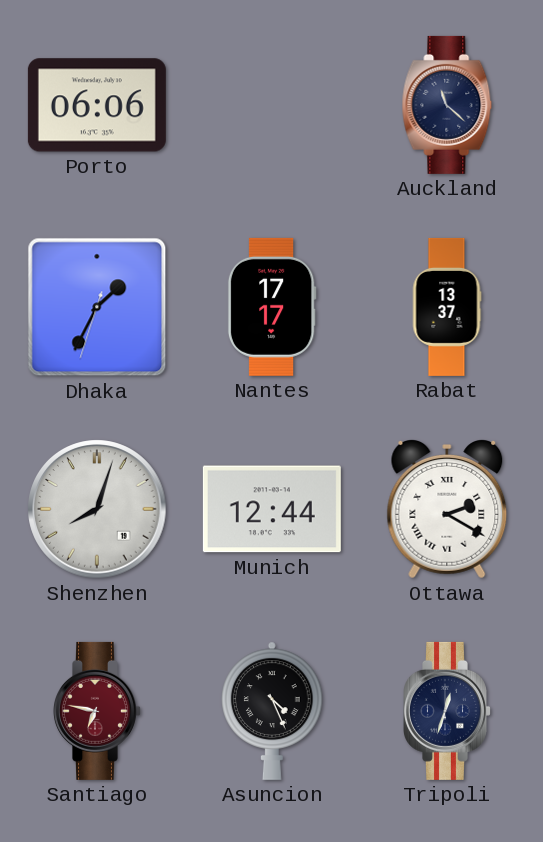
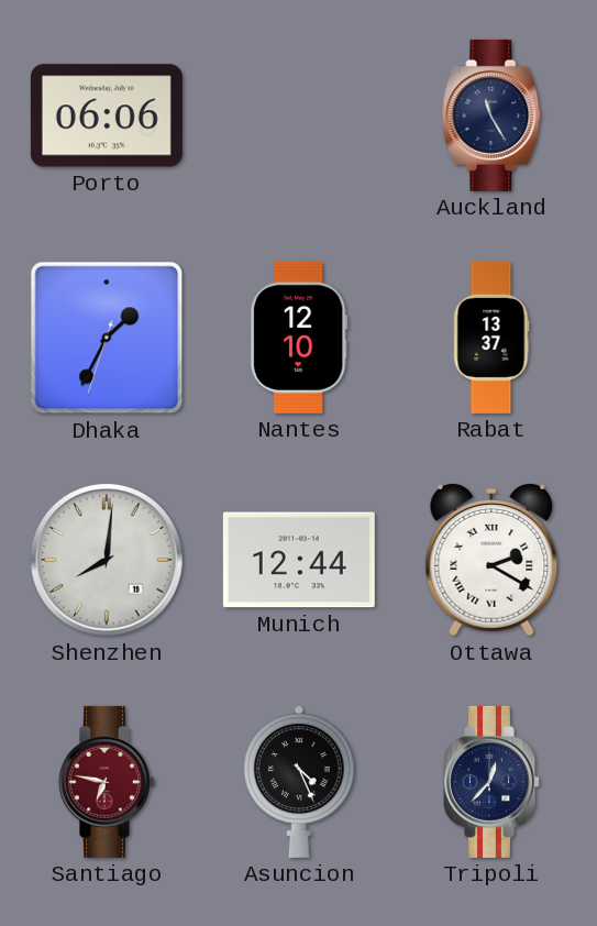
Auckland: 11:22 -> 11:25 (491, 115)
Nantes: 17:17 -> 12:10 (299, 338)
Shenzhen: 8:03 -> 8:01 (107, 560)
Tripoli: 12:33 -> 12:37 (493, 782)
